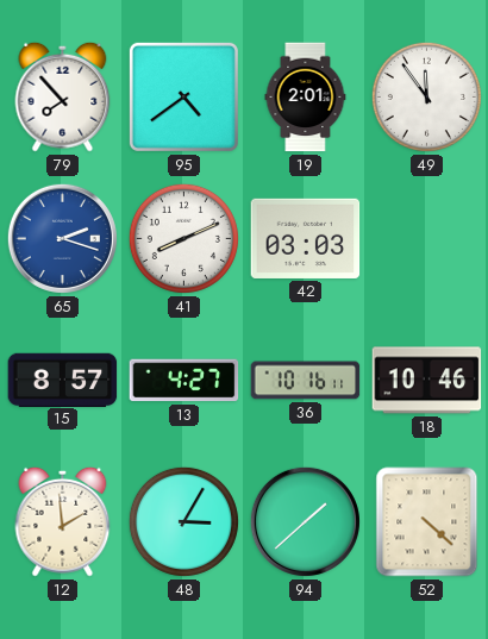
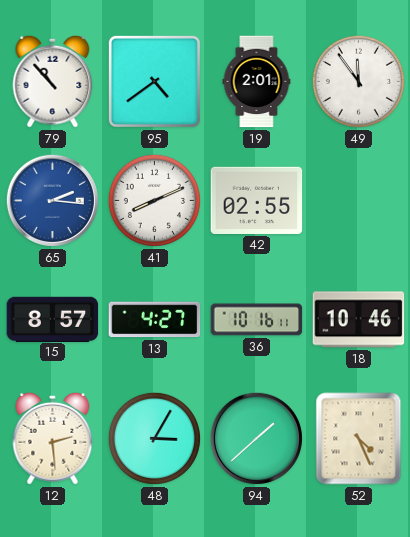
79: 7:53 -> 10:53 (53, 81)
65: 2:18 -> 2:16 (52, 200)
42: 03:03 -> 02:55 (257, 200)
12: 1:59 -> 2:29 (53, 438)
52: 4:22 -> 4:26 (359, 439)
